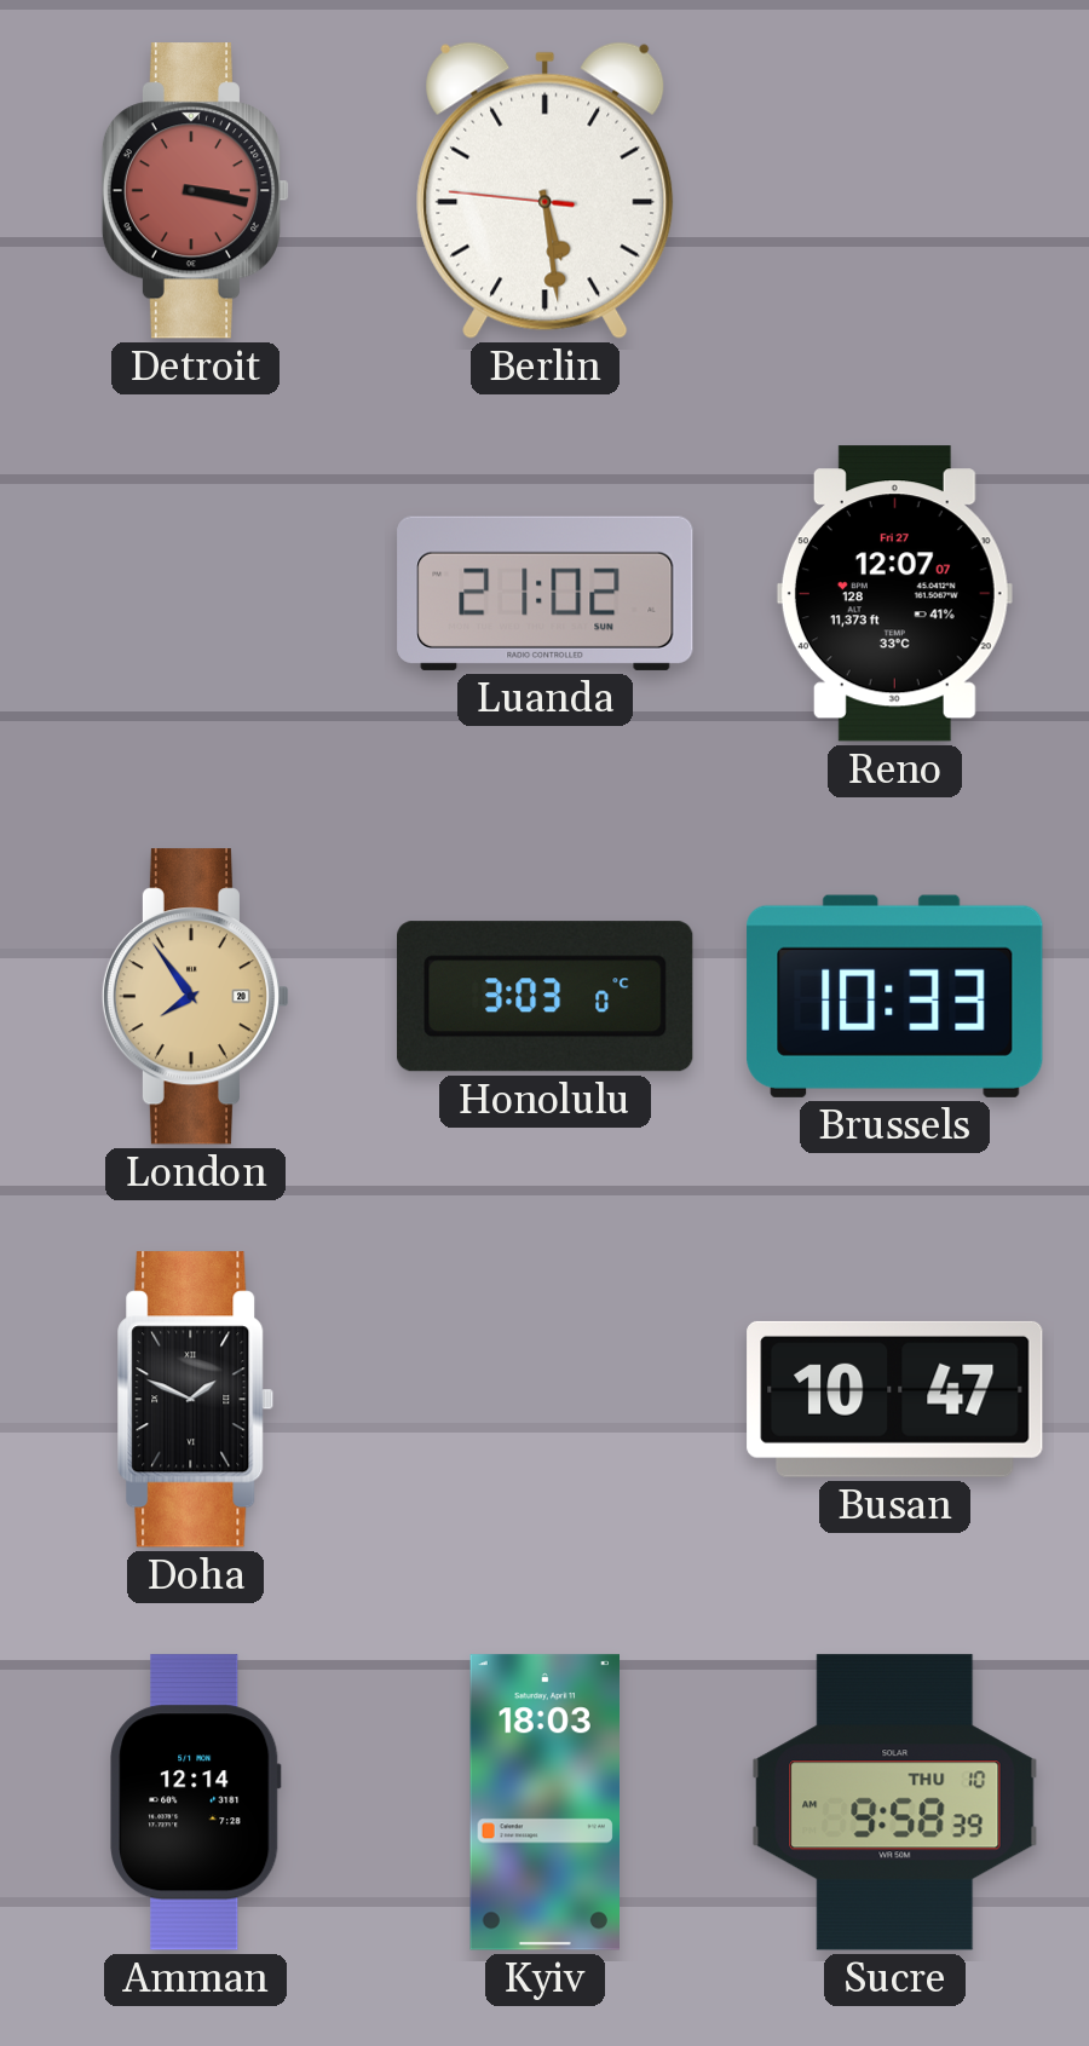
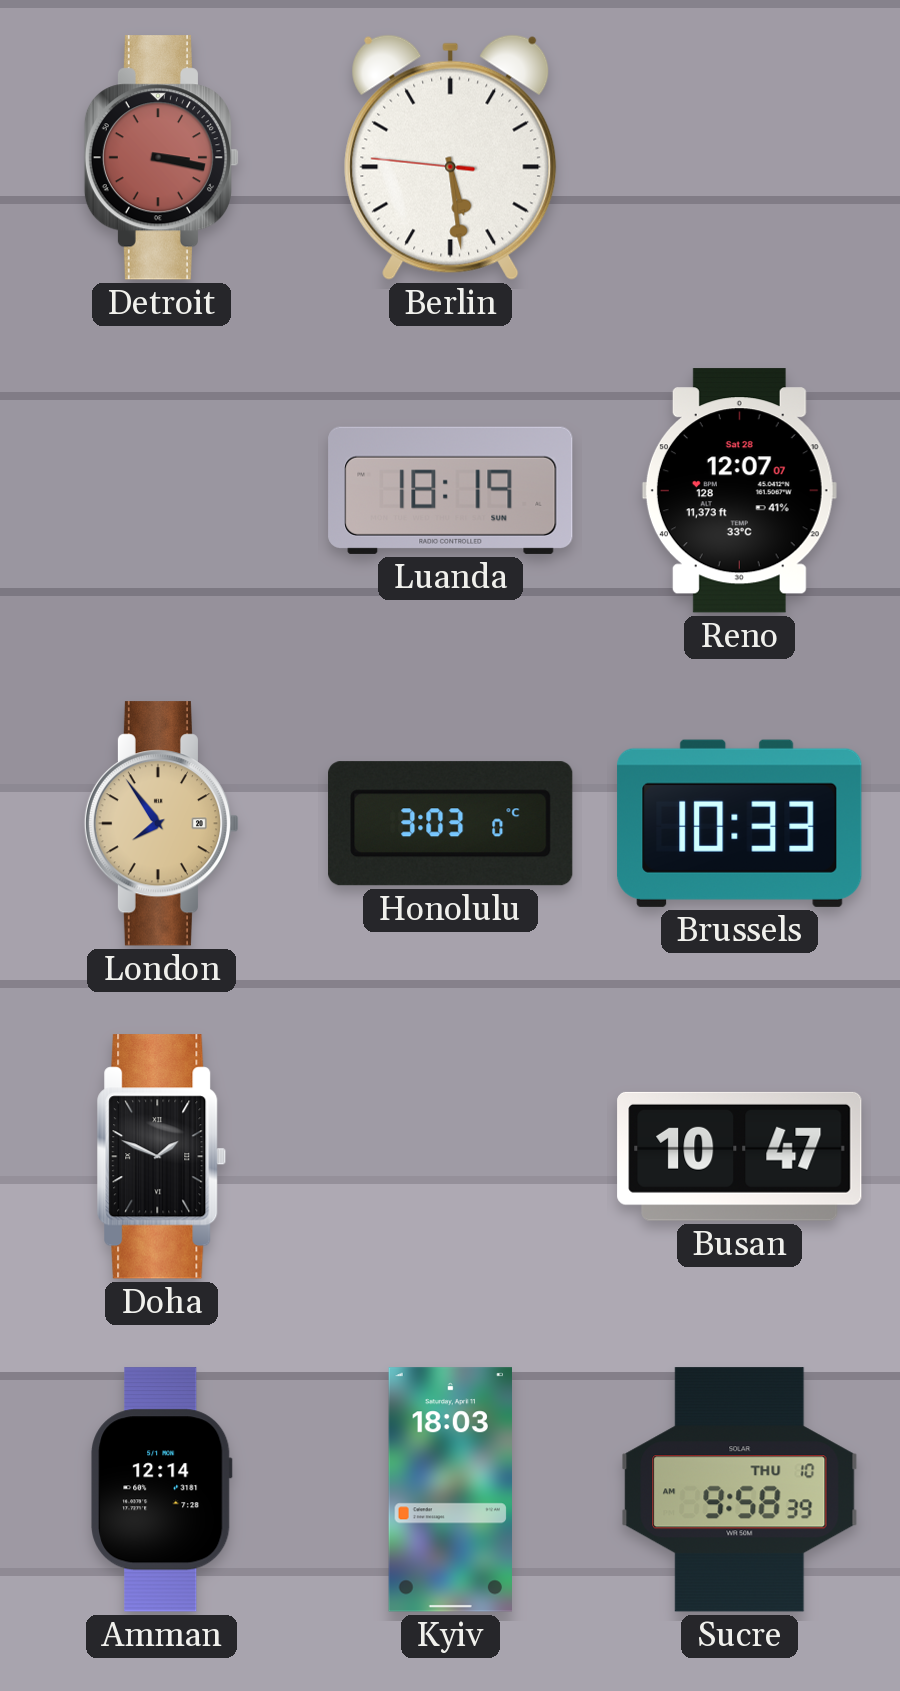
Luanda: 21:02 -> 18:19 (451, 490)
Reno date: Fri 27 -> Sat 28 (739, 491)
